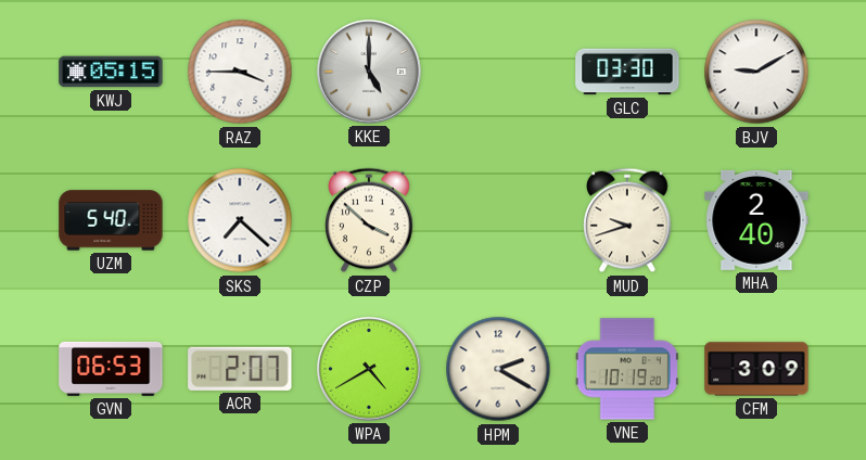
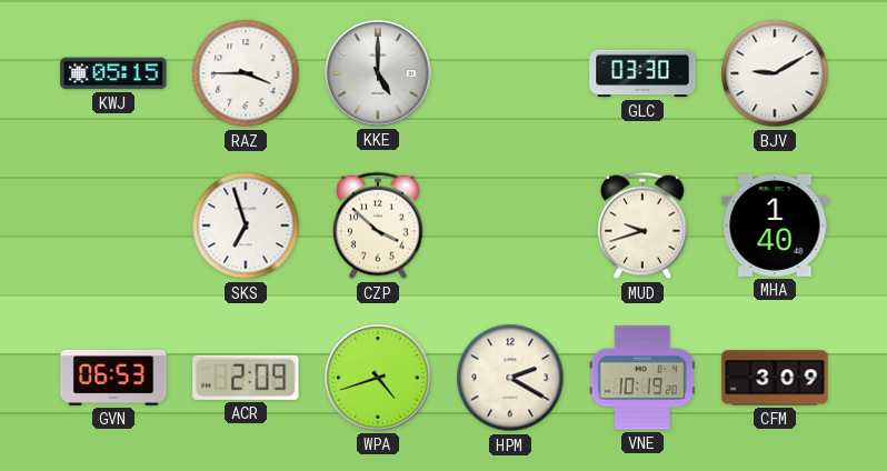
UZM: 5:40 -> none (111, 220)
SKS: 7:22 -> 6:57 (246, 226)
MHA: 2:40 -> 1:40 (775, 226)
ACR: 2:07 -> 2:09 (246, 378)
WPA: 4:40 -> 4:42 (378, 378)
